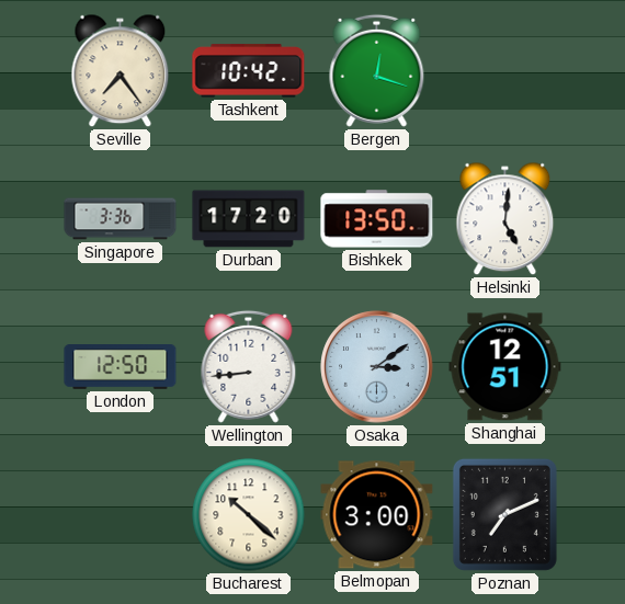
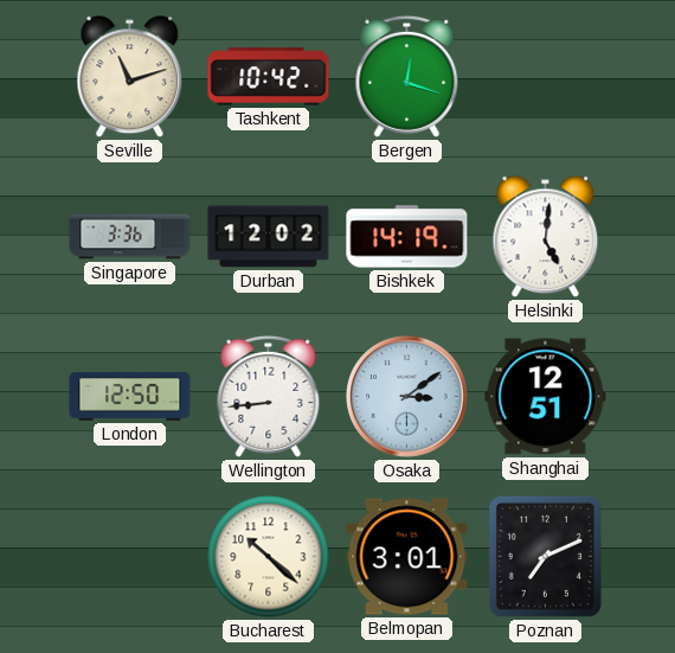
Seville: 7:24 -> 11:12 (130, 77)
Durban: 17:20 -> 12:02 (269, 237)
Bishkek: 13:50 -> 14:19 (407, 237)
Belmopan: 3:00 -> 3:01 (407, 557)
